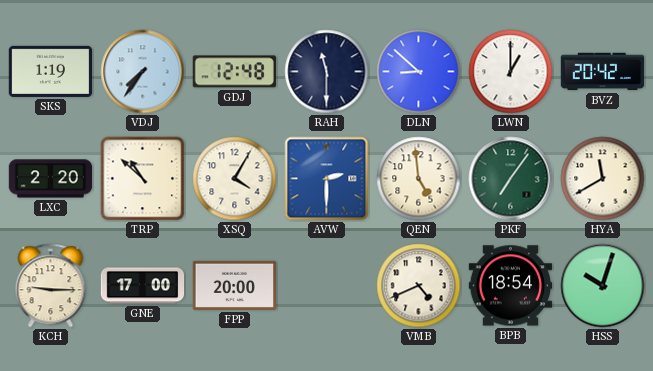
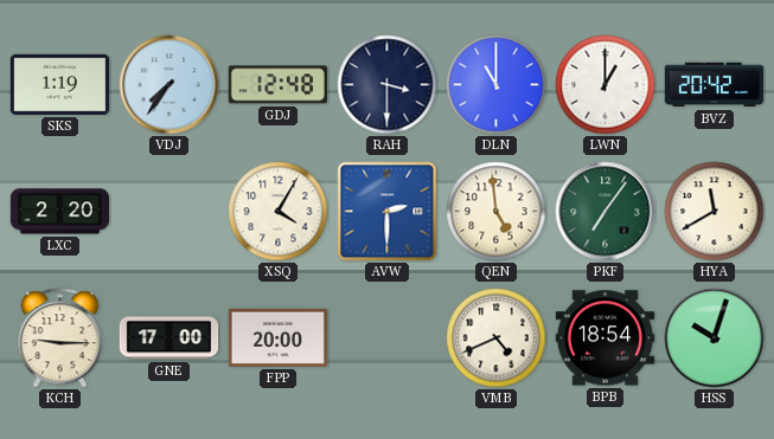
RAH: 11:30 -> 3:30 (388, 85)
DLN: 8:52 -> 11:00 (497, 85)
TRP: 10:52 -> none (143, 179)
